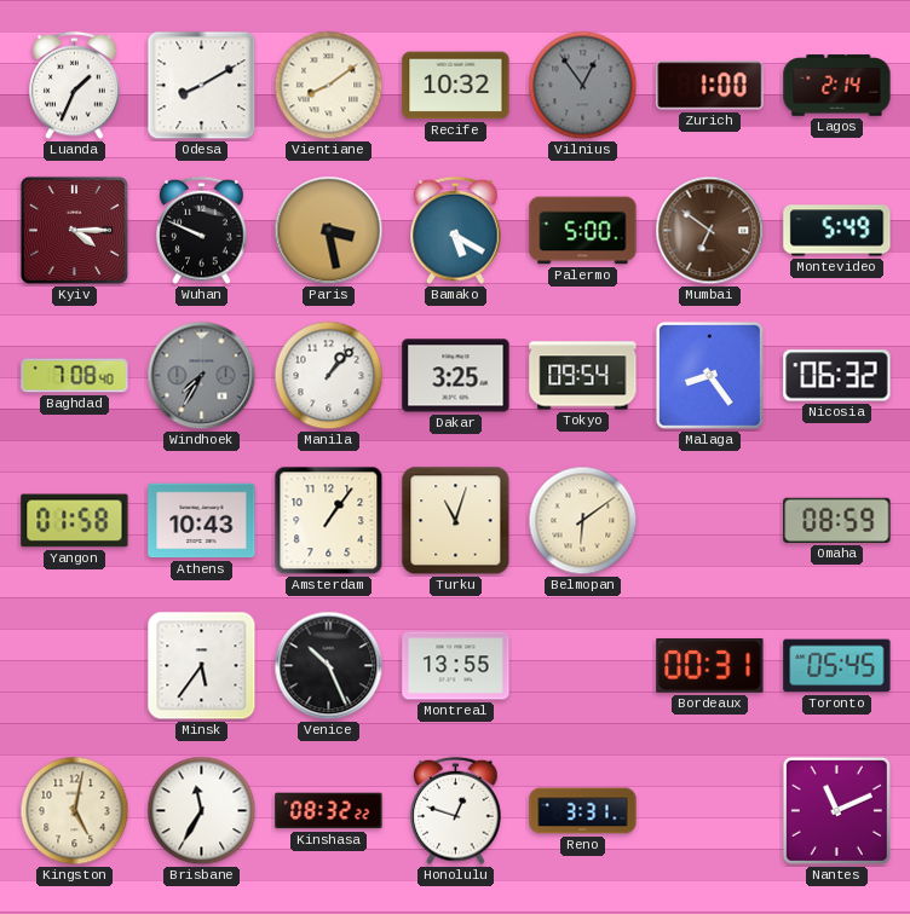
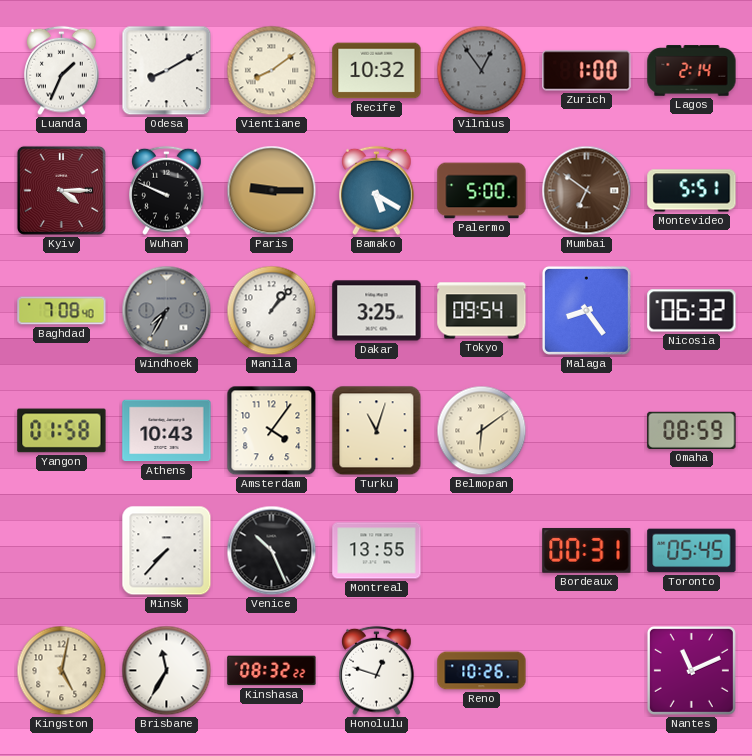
Paris: 3:28 -> 9:15 (272, 191)
Montevideo: 5:49 -> 5:51 (692, 191)
Amsterdam: 1:06 -> 4:06 (272, 431)
Minsk: 5:36 -> 7:37 (167, 551)
Reno: 3:31 -> 10:26 (482, 671)
